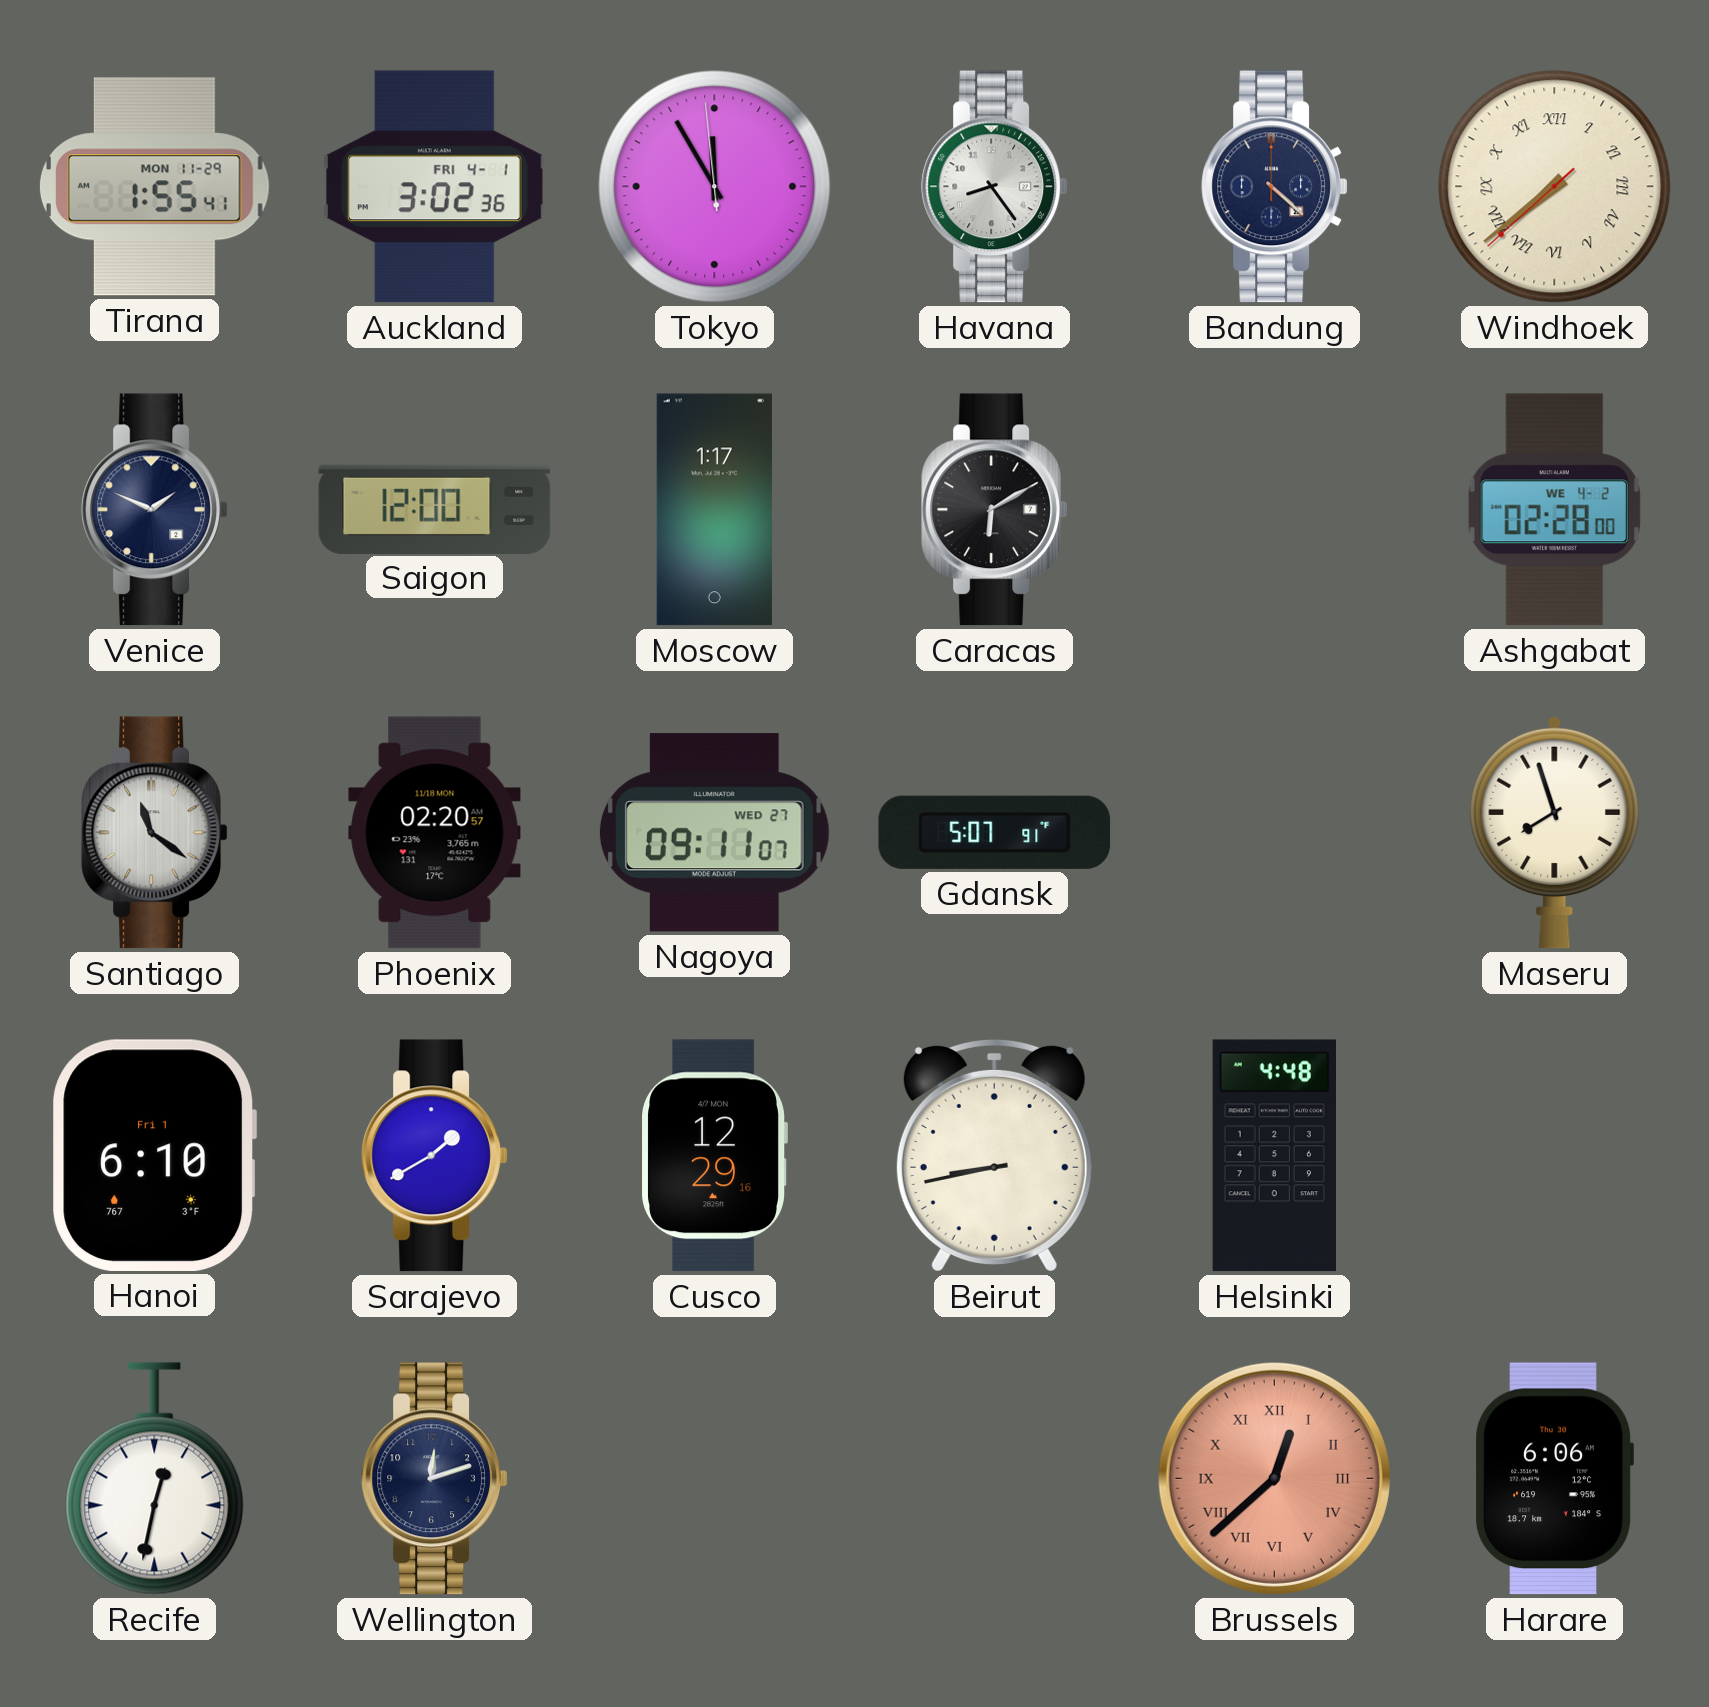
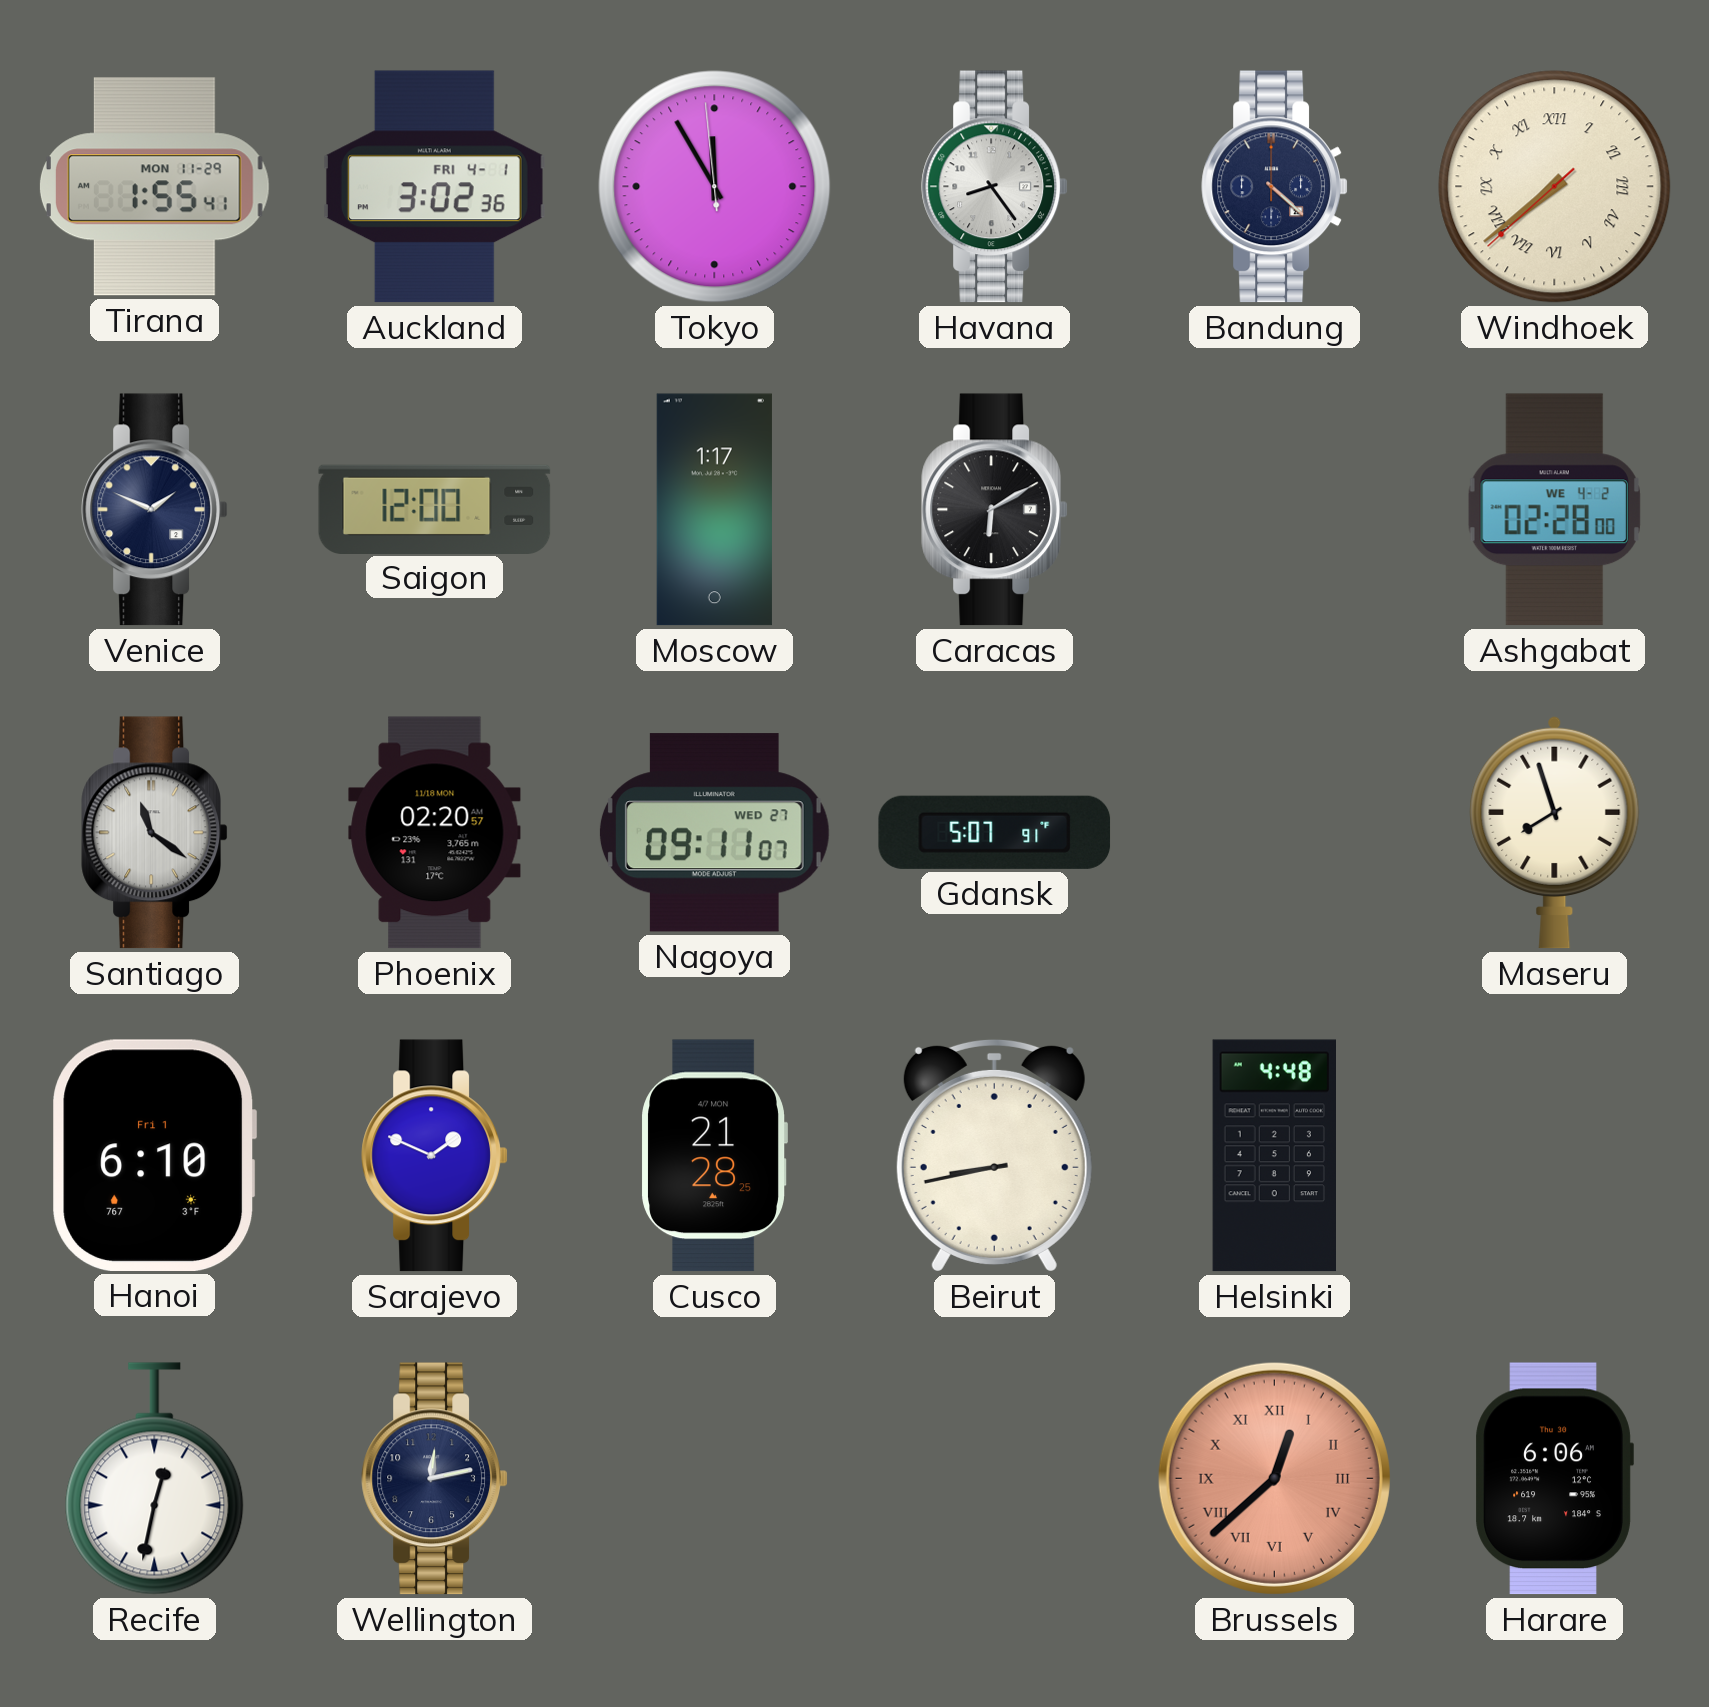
Sarajevo: 1:40 -> 1:49 (435, 1156)
Cusco: 12:29 -> 21:28 (714, 1156)
Wellington: 12:12 -> 12:13 (435, 1479)
